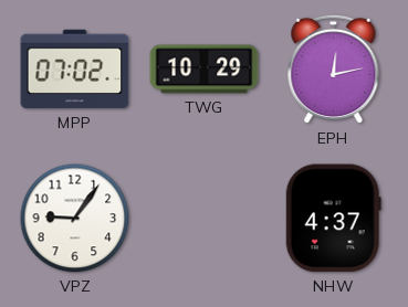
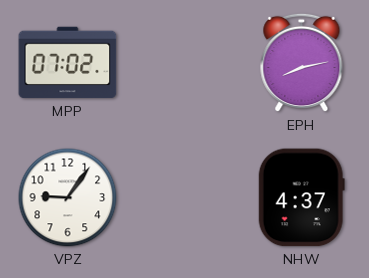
TWG: 10:29 -> none (205, 70)
EPH: 12:13 -> 8:13 (302, 63)
